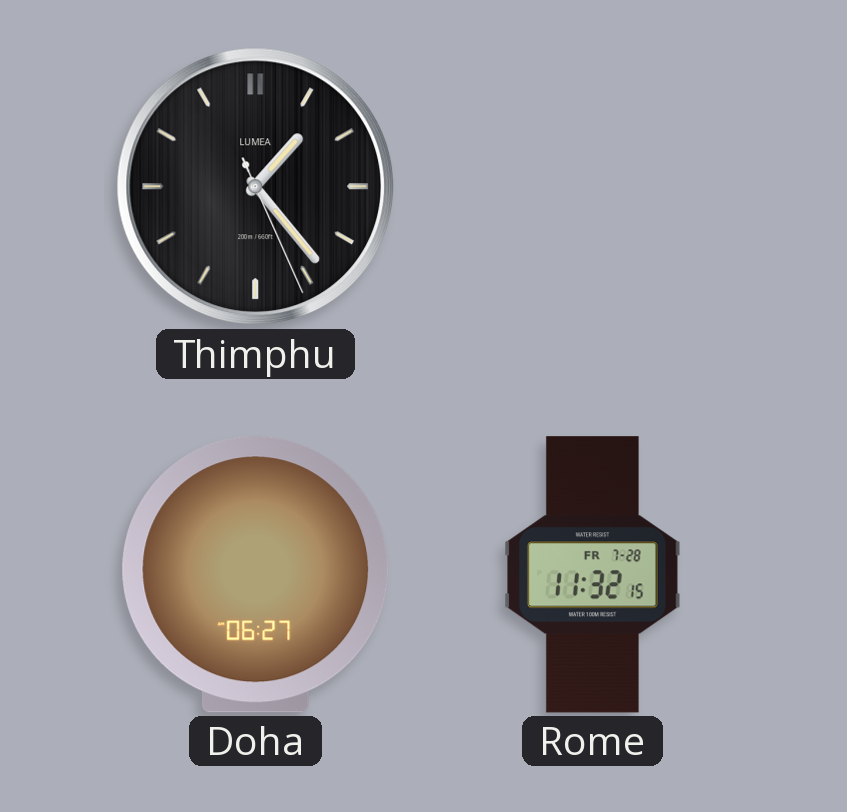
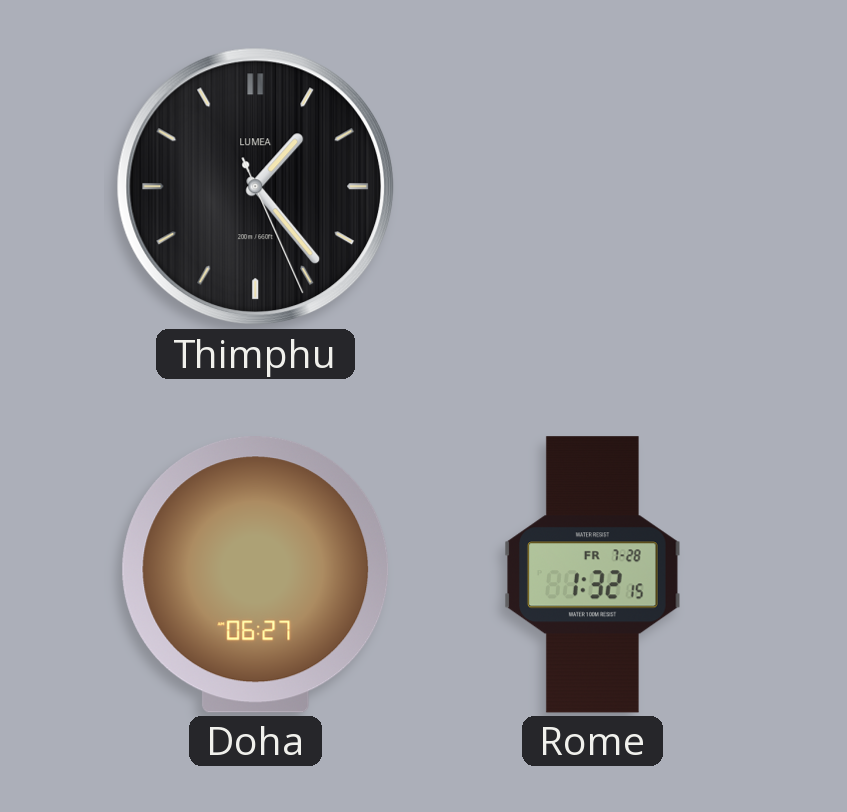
Rome: 11:32 -> 1:32 (593, 575)
